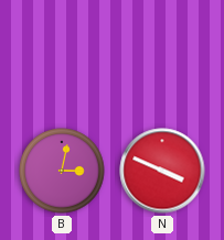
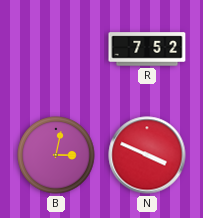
R: none -> 7:52 (147, 49)
